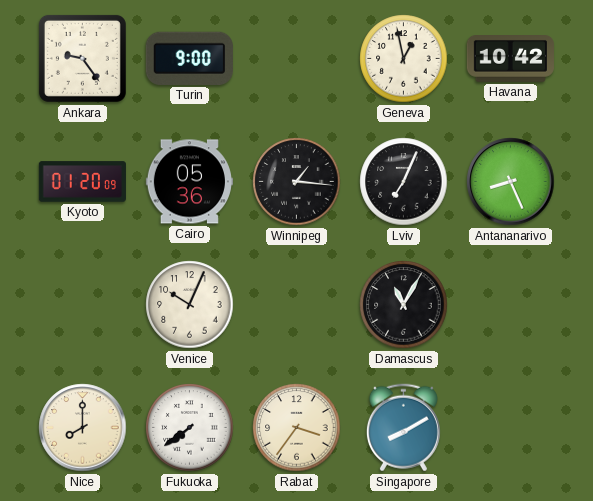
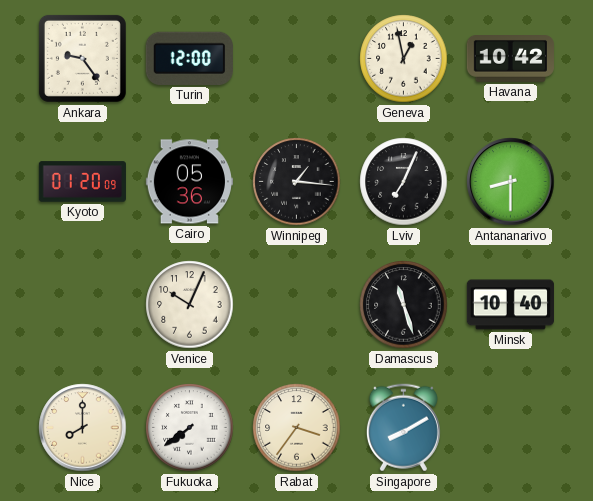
Turin: 9:00 -> 12:00 (189, 58)
Antananarivo: 8:26 -> 8:30 (511, 182)
Damascus: 11:05 -> 11:27 (404, 305)
Minsk: none -> 10:40 (510, 305)
